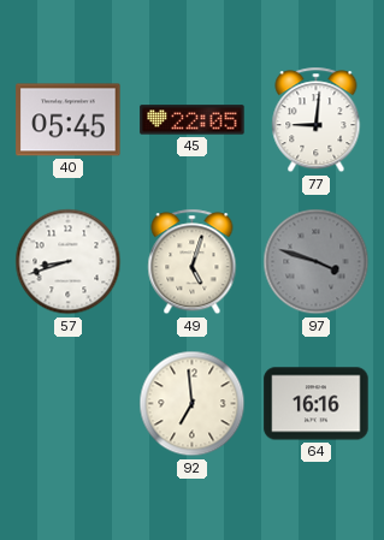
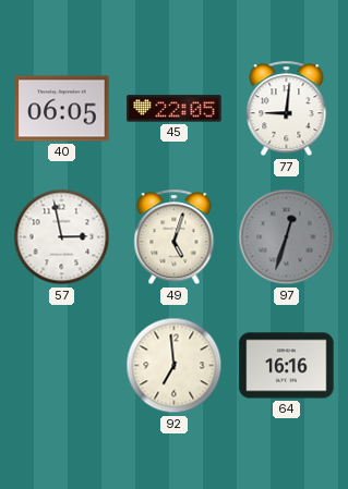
40: 05:45 -> 06:05 (62, 109)
57: 8:42 -> 2:58 (62, 237)
97: 3:48 -> 12:33 (287, 237)
